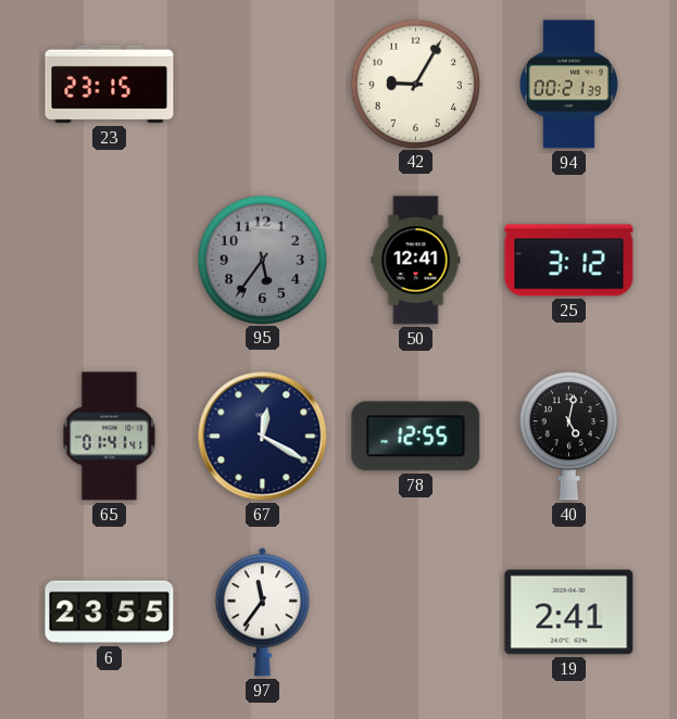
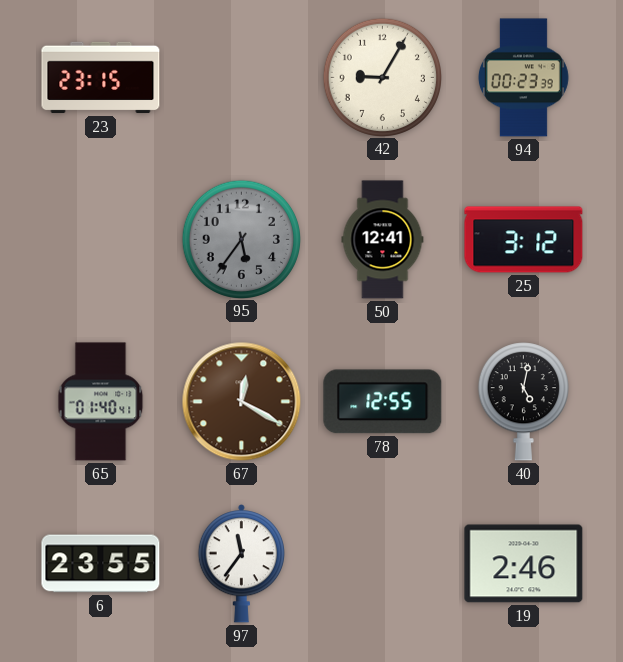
94: 00:21 -> 00:23 (523, 78)
65: 01:41 -> 01:40 (101, 402)
67 dial: navy -> brown (242, 402)
19: 2:41 -> 2:46 (524, 564)
